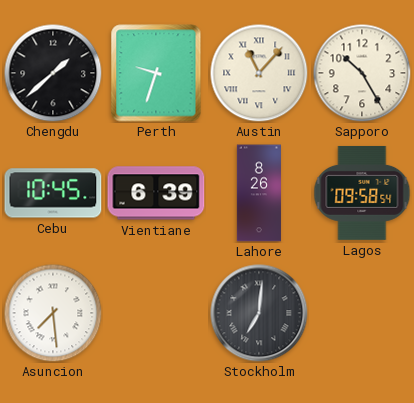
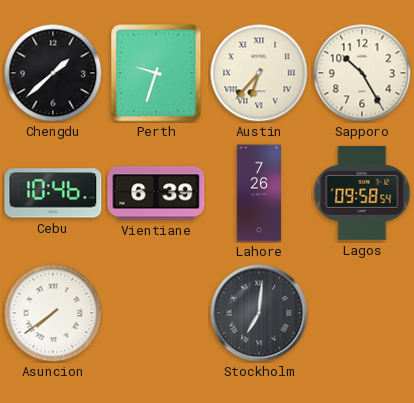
Austin: 11:07 -> 6:37 (259, 73)
Cebu: 10:45 -> 10:46 (53, 193)
Lahore: 8:26 -> 7:26 (259, 193)
Asuncion: 7:29 -> 7:39 (53, 313)
